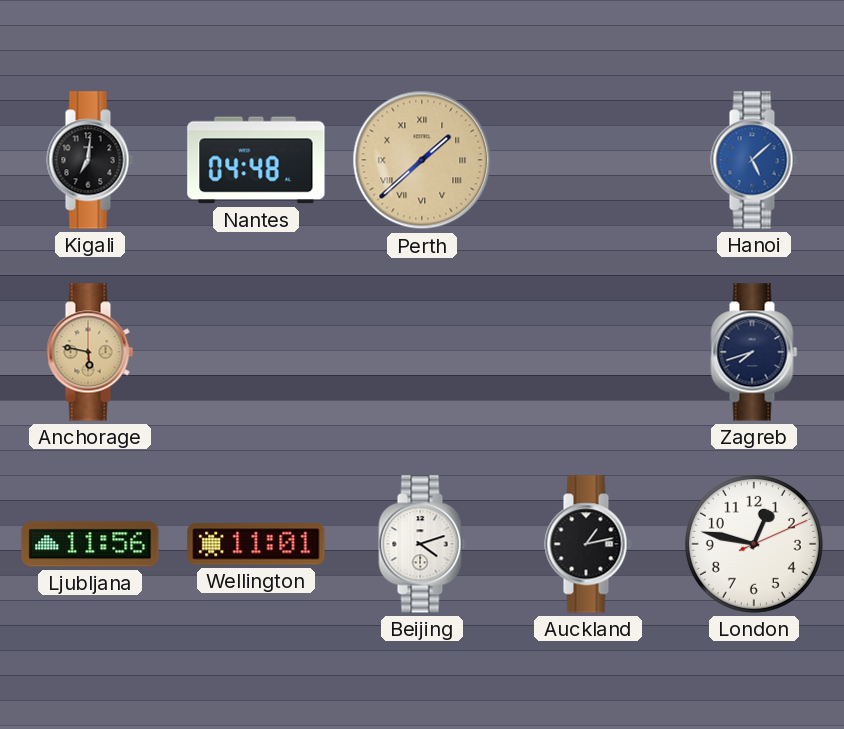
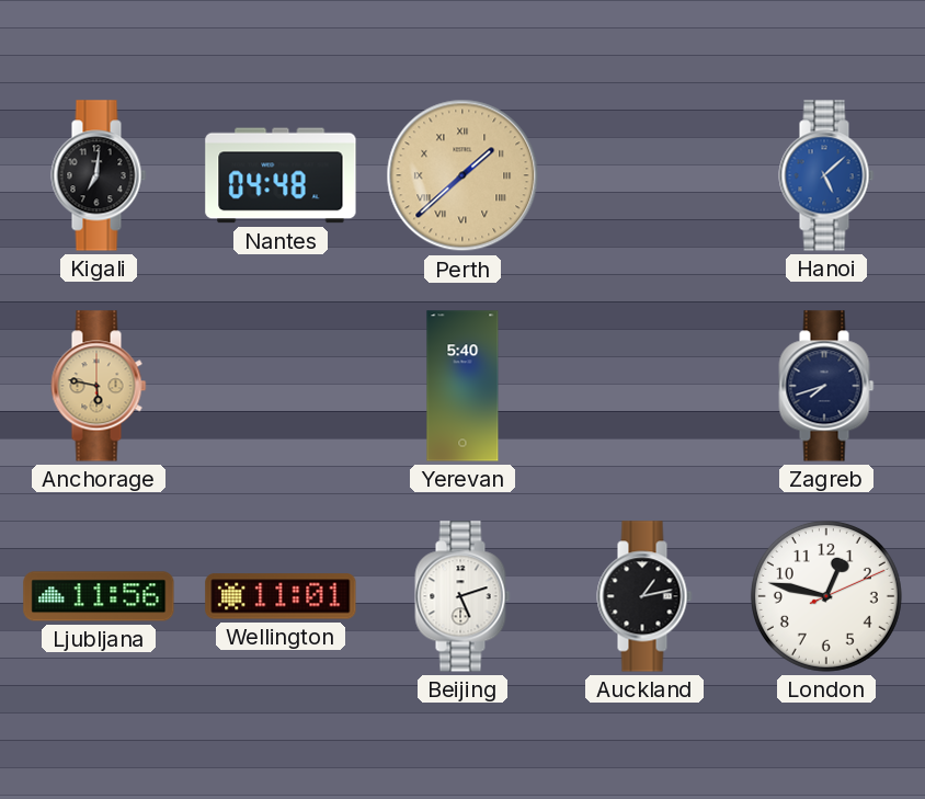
Yerevan: none -> 5:40 (462, 386)
Beijing: 4:12 -> 5:12 (462, 596)
